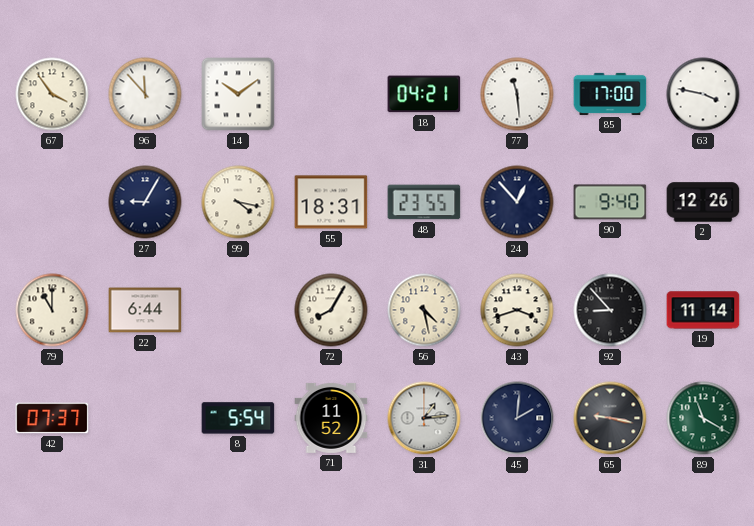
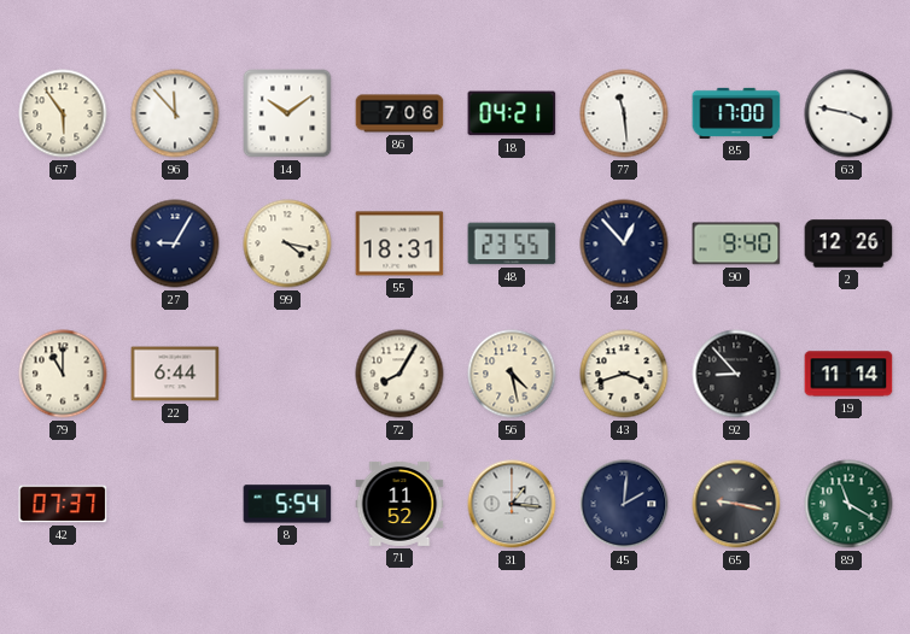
67: 3:54 -> 5:54 (63, 113)
86: none -> 7:06 (399, 113)
31: 1:14 -> 1:16 (512, 504)
